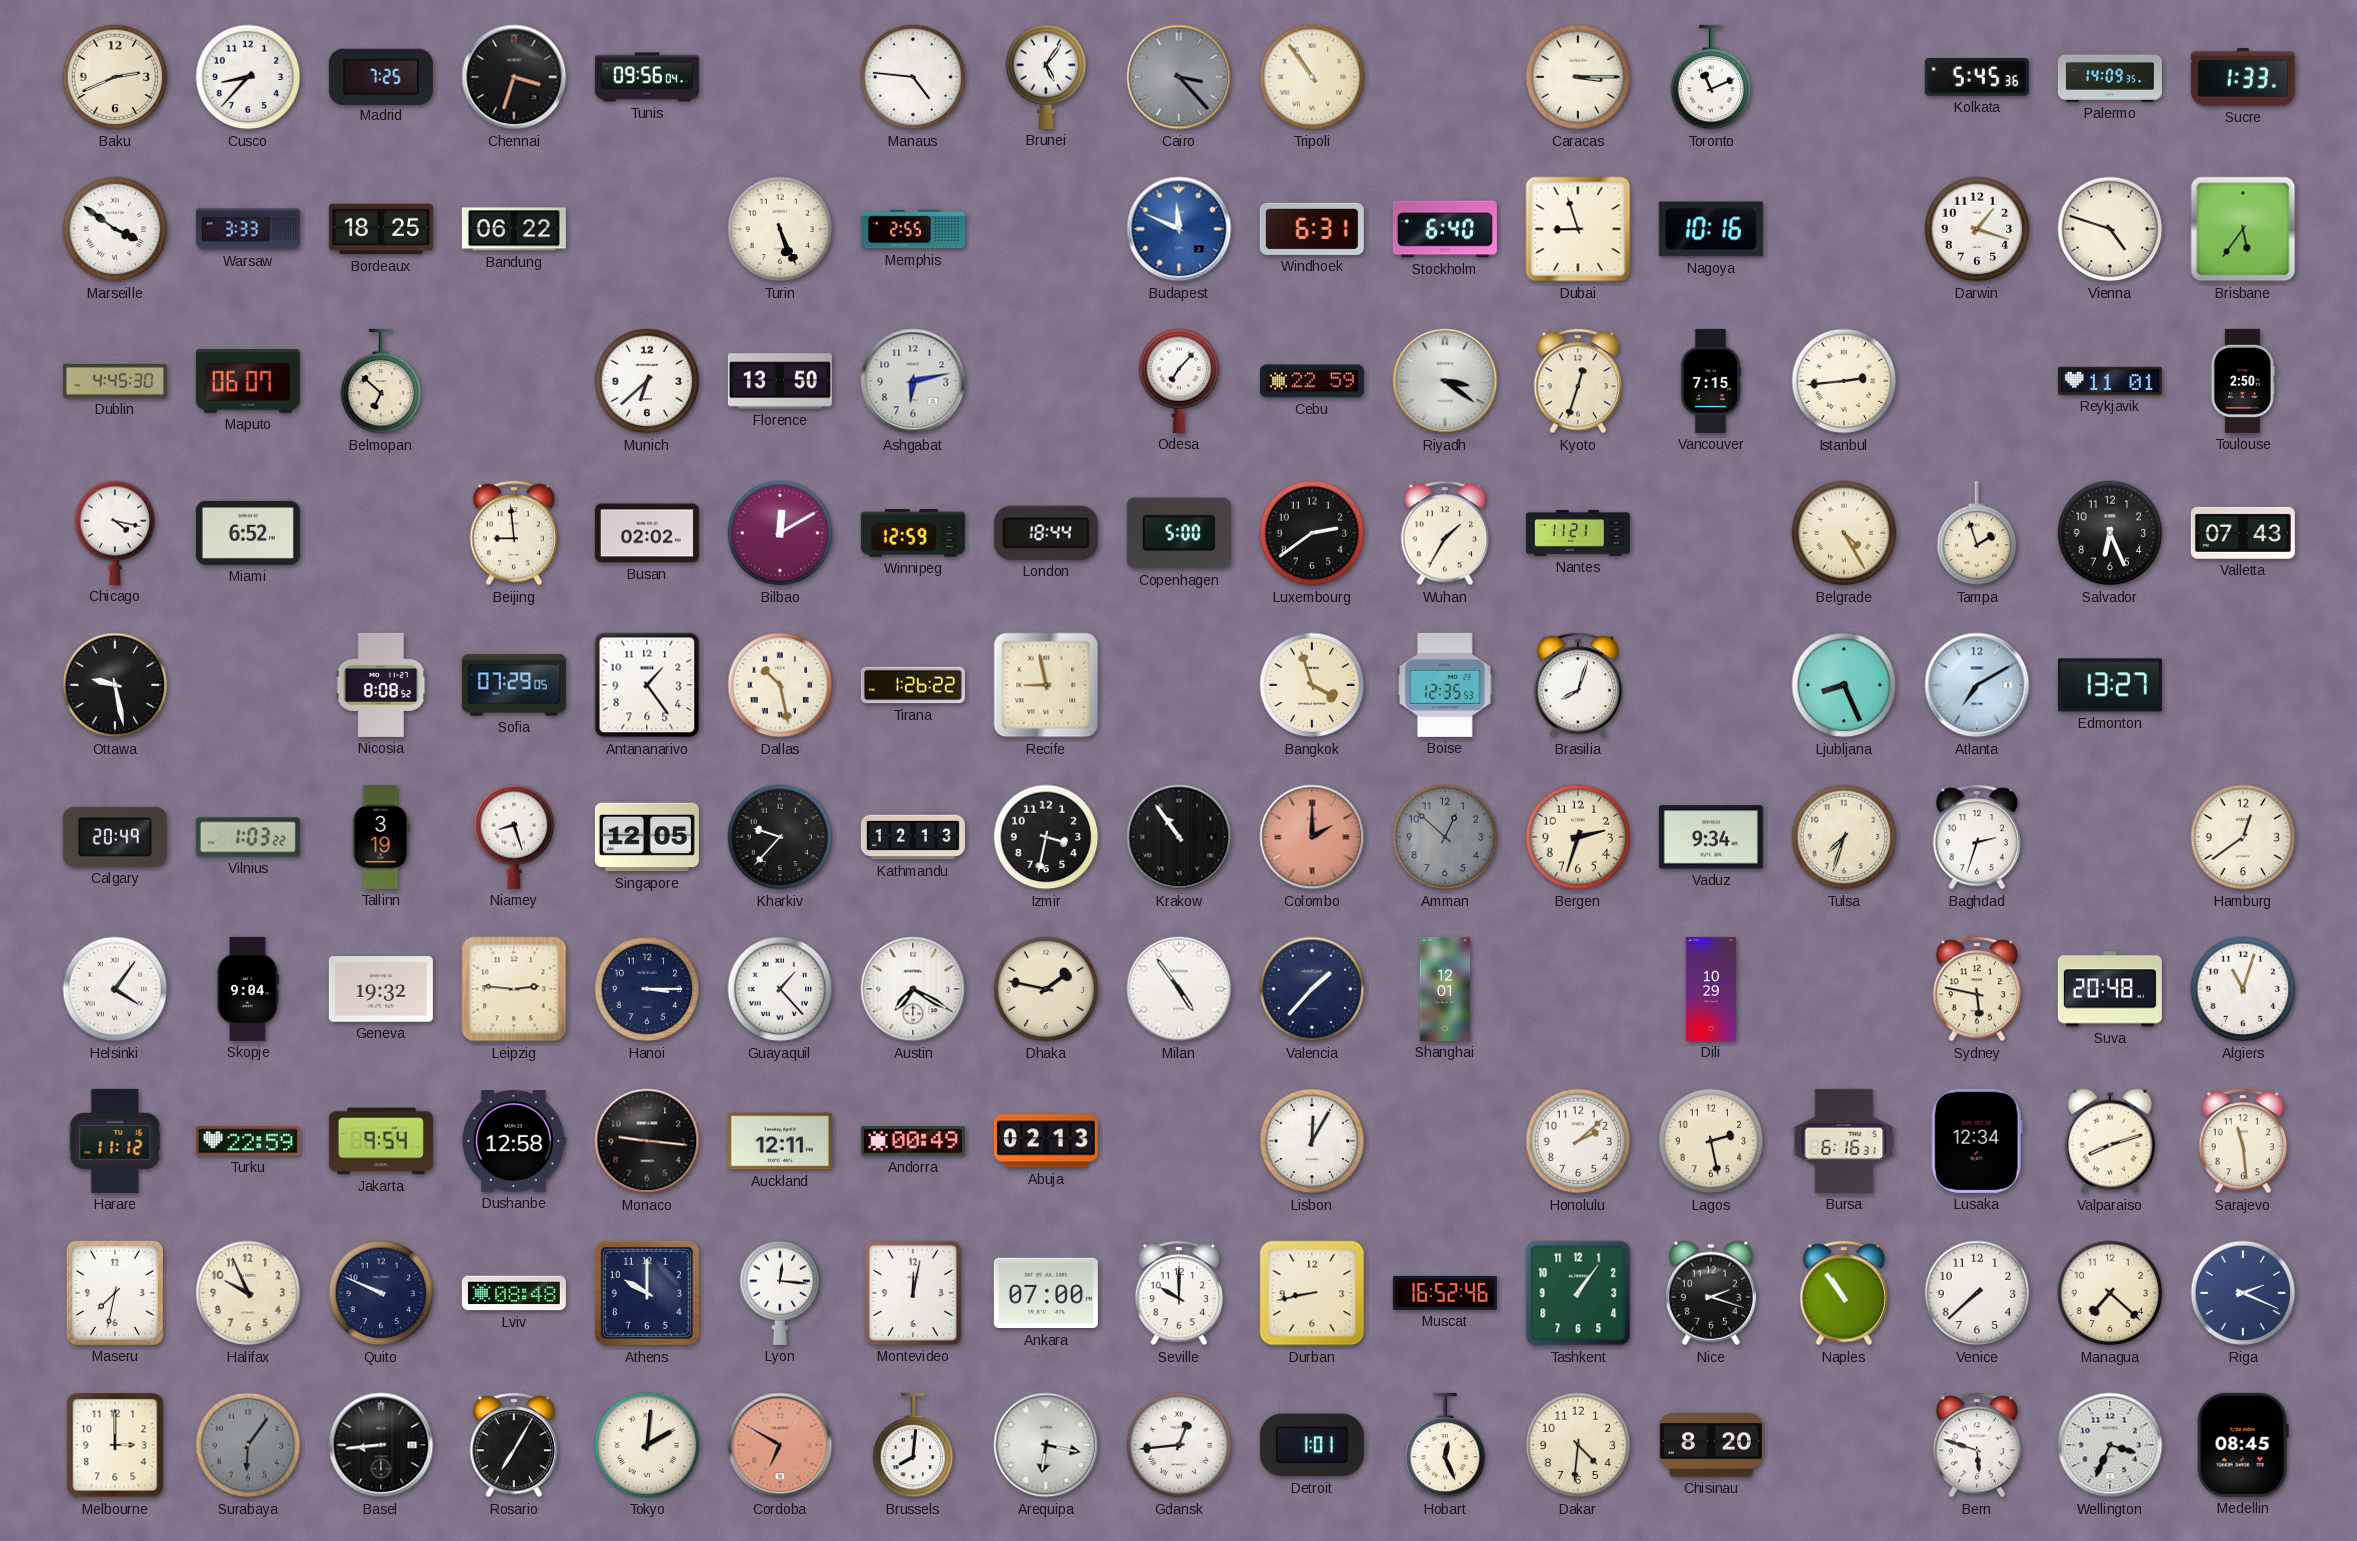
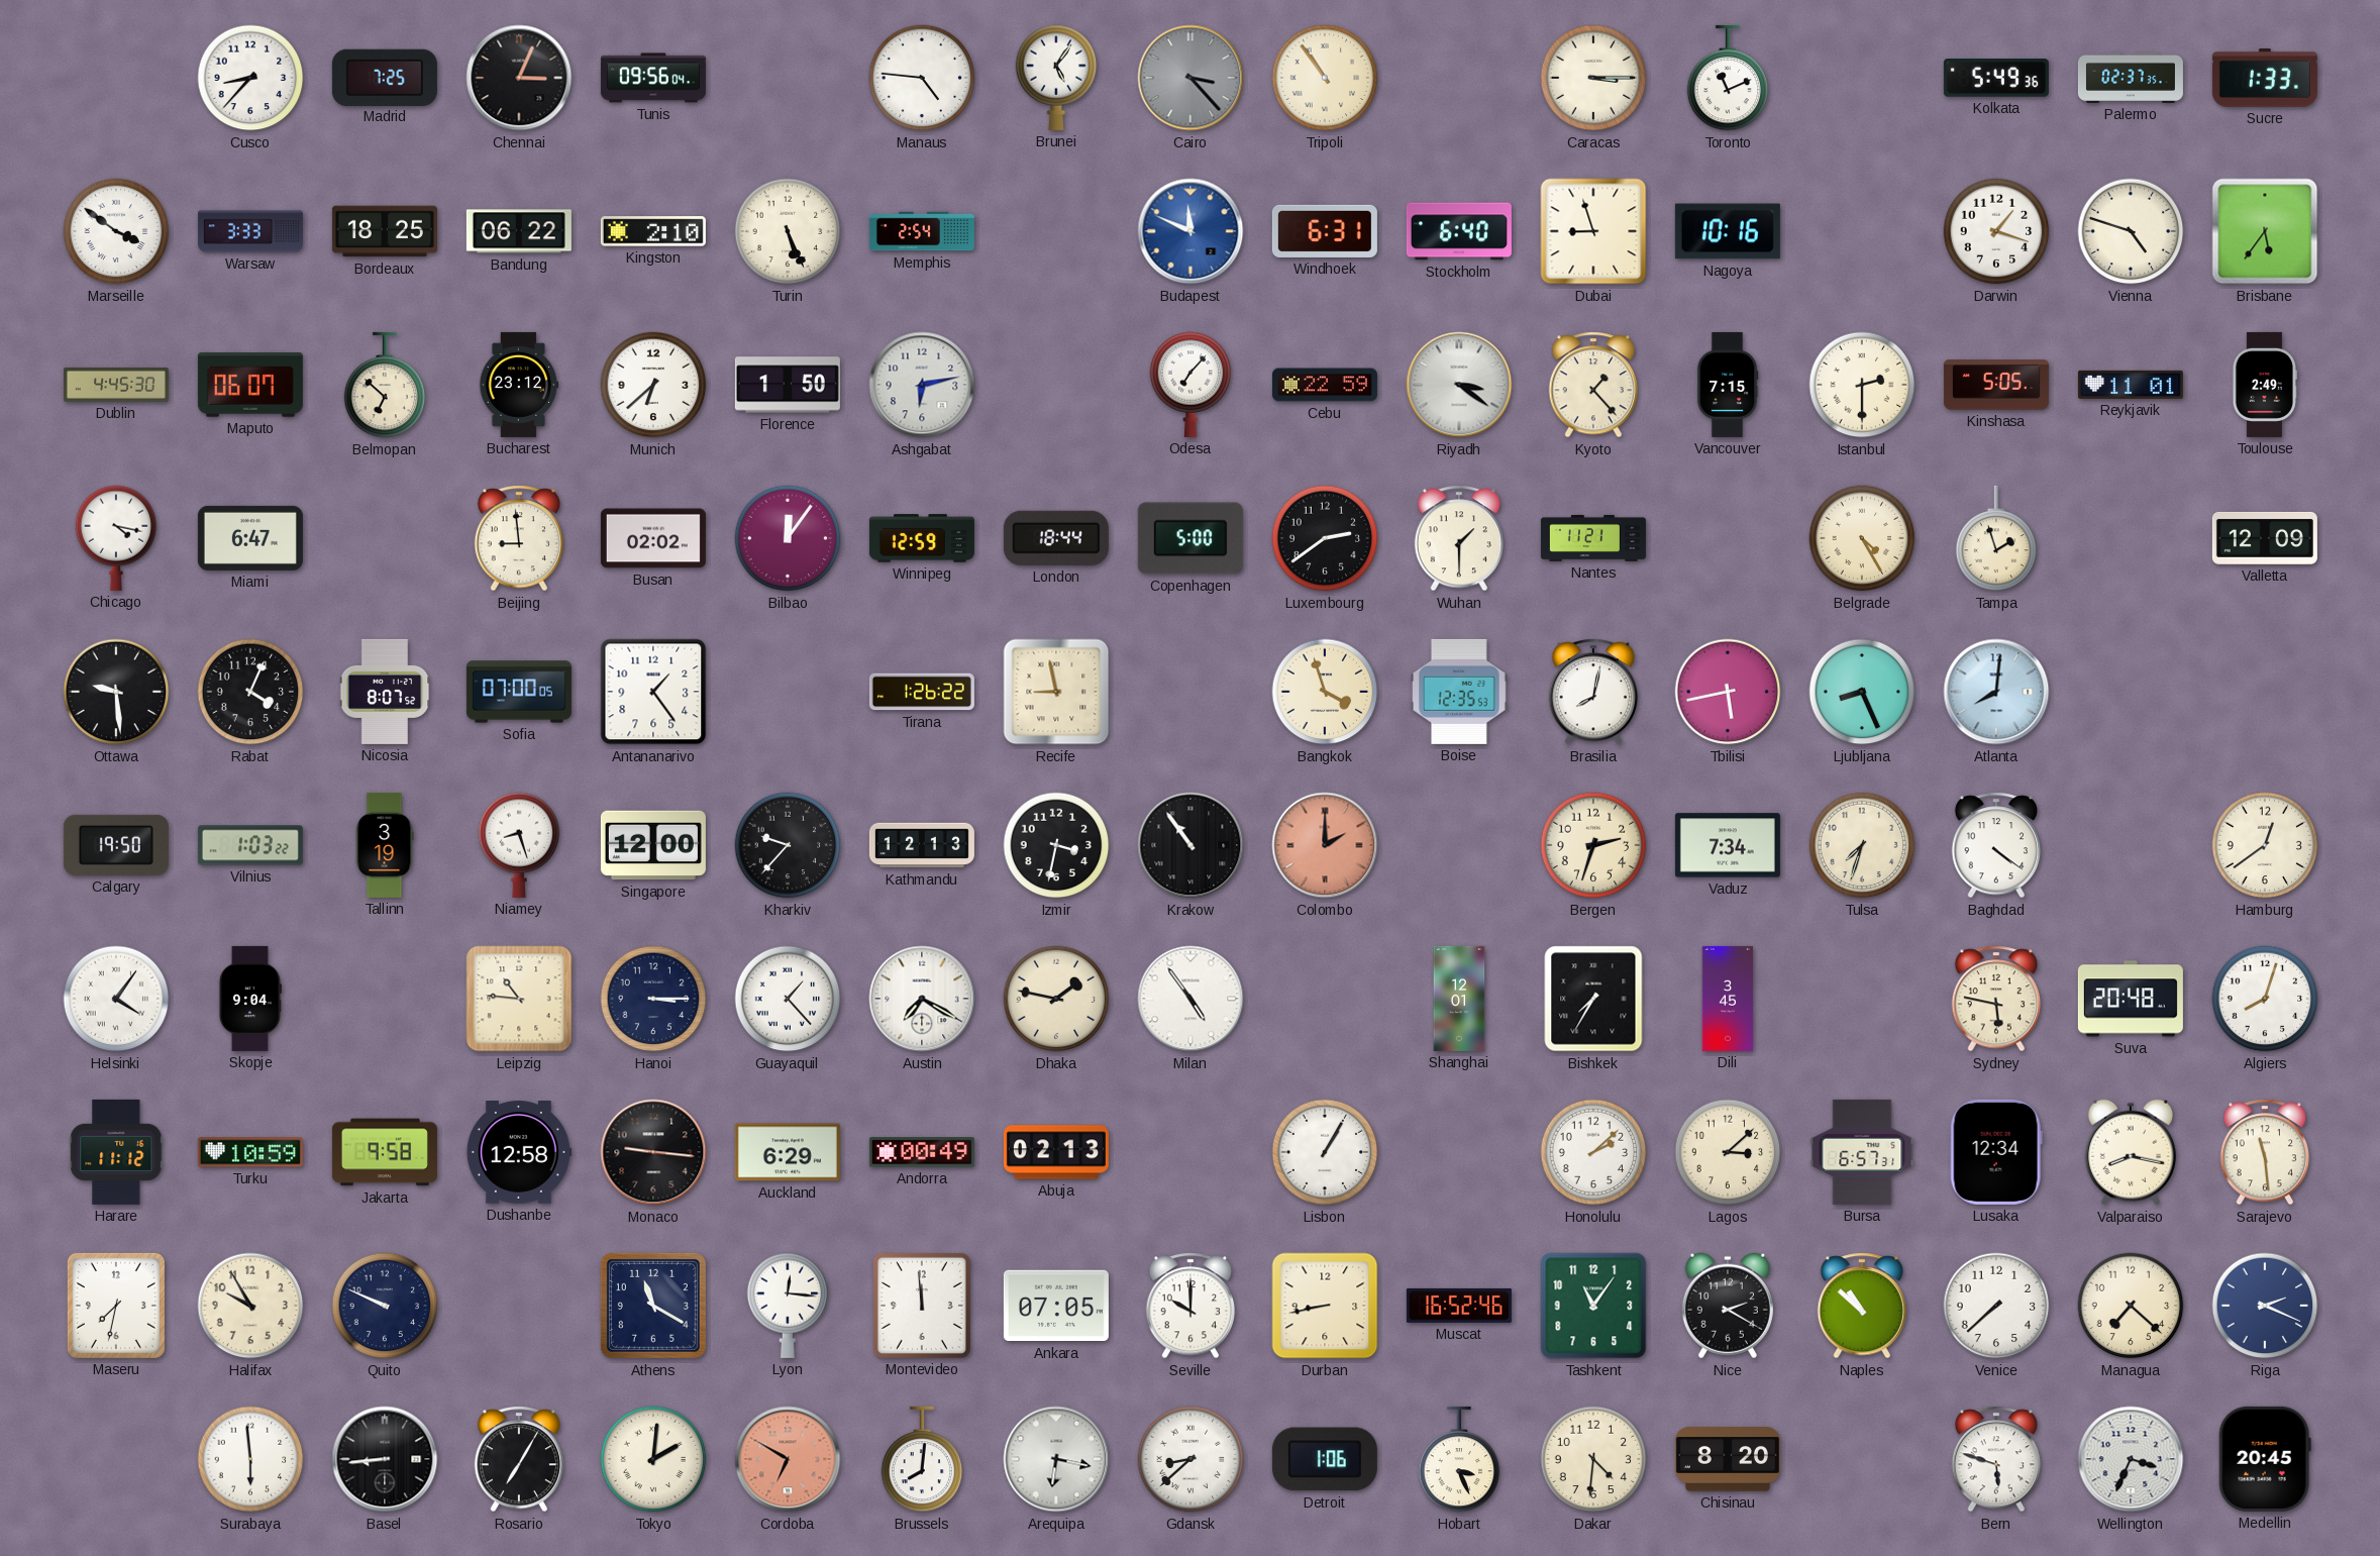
Baku: 2:41 -> none (115, 77)
Chennai: 3:33 -> 3:04 (519, 78)
Kolkata: 5:45 -> 5:49 (1996, 79)
Palermo: 14:09 -> 02:37 (2131, 78)
Kingston: none -> 2:10 (653, 231)
Memphis: 2:55 -> 2:54 (922, 231)
Bucharest: none -> 23:12 (519, 385)
Florence: 13:50 -> 1:50 (788, 385)
Kyoto: 12:33 -> 1:23 (1593, 385)
Istanbul: 2:44 -> 2:30 (1862, 385)
Kinshasa: none -> 5:05 (1996, 385)
Toulouse: 2:50 -> 2:49 (2265, 385)
Miami: 6:52 -> 6:47 (250, 538)
Bilbao: 12:10 -> 12:06 (788, 538)
Wuhan: 1:35 -> 1:30 (1459, 538)
Salvador: 6:26 -> none (2110, 533)
Valletta: 07:43 -> 12:09 (2265, 538)
Ottawa: 9:28 -> 9:29 (116, 692)
Rabat: none -> 4:04 (250, 692)
Nicosia: 8:08 -> 8:07 (385, 692)
Sofia: 07:29 -> 07:00 (519, 692)
Dallas: 10:28 -> none (780, 685)
Brasilia: 8:03 -> 8:02 (1593, 692)
Tbilisi: none -> 5:43 (1728, 692)
Atlanta: 7:10 -> 8:01 (1996, 692)
Edmonton: 13:27 -> none (2110, 685)
Calgary: 20:49 -> 19:50 (116, 845)
Singapore: 12:05 -> 12:00 (653, 845)
Amman: 12:52 -> none (1445, 837)
Vaduz: 9:34 -> 7:34 (1728, 845)
Baghdad: 2:33 -> 4:21 (1996, 845)
Geneva: 19:32 -> none (381, 989)
Leipzig: 2:46 -> 10:46 (519, 999)
Valencia: 1:37 -> none (1312, 989)
Bishkek: none -> 7:35 (1593, 999)
Dili: 10:29 -> 3:45 (1728, 999)
Algiers: 11:03 -> 8:03 (2265, 999)
Turku: 22:59 -> 10:59 (250, 1152)
Jakarta: 9:54 -> 9:58 (385, 1152)
Auckland: 12:11 -> 6:29 (788, 1152)
Lisbon: 12:05 -> 1:05 (1325, 1152)
Lagos: 2:28 -> 3:08 (1728, 1152)
Bursa: 6:16 -> 6:57 (1862, 1152)
Valparaiso: 8:12 -> 8:17 (2131, 1152)
Halifax: 9:56 -> 9:55 (250, 1306)
Lviv: 08:48 -> none (514, 1293)
Athens: 10:00 -> 11:20 (653, 1306)
Montevideo: 12:02 -> 11:59 (922, 1306)
Ankara: 07:00 -> 07:05 (1056, 1306)
Tashkent: 1:06 -> 11:06 (1593, 1306)
Nice: 2:18 -> 2:20 (1728, 1306)
Naples: 10:54 -> 10:52 (1862, 1306)
Melbourne: 3:00 -> none (115, 1445)
Surabaya: 6:06 -> 5:59 (250, 1459)
Surabaya dial: grey -> white (250, 1459)
Gdansk: 12:44 -> 8:38 (1191, 1459)
Detroit: 1:01 -> 1:06 (1325, 1459)
Hobart: 12:26 -> 3:26 (1459, 1459)
Medellin: 08:45 -> 20:45 (2265, 1459)
